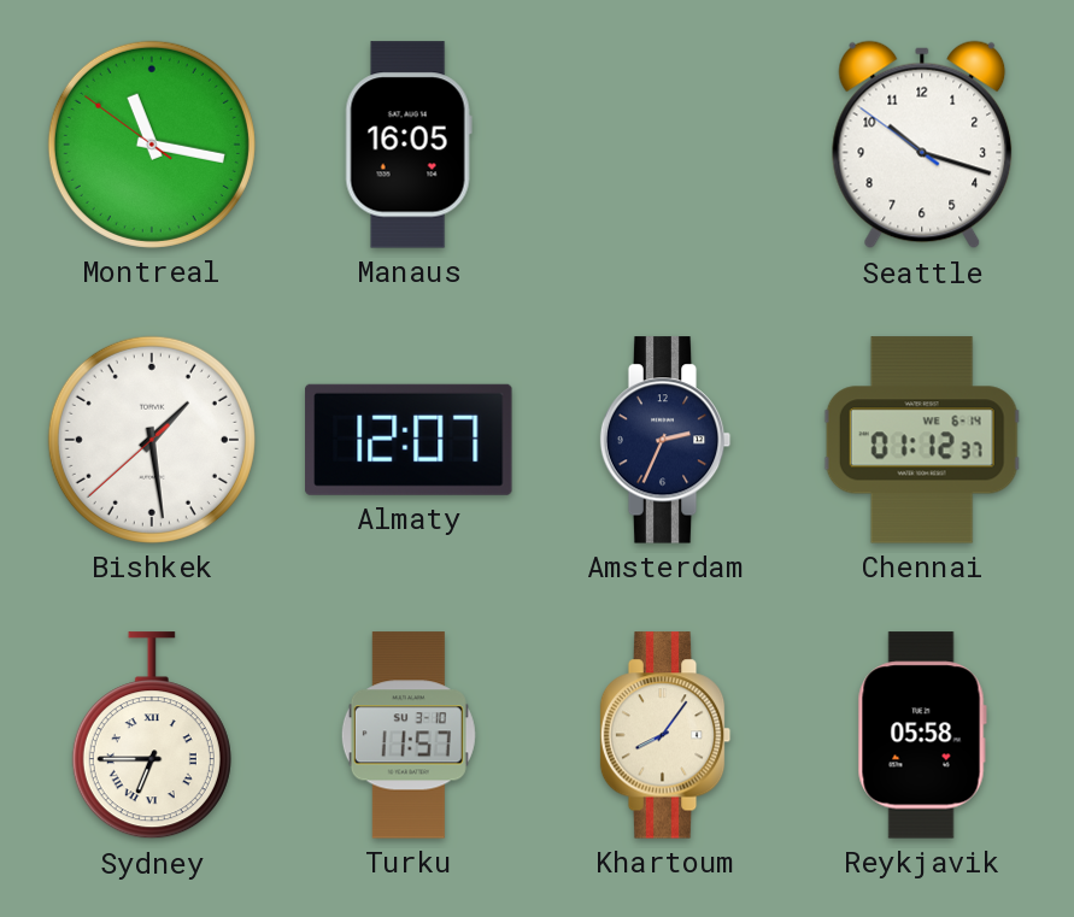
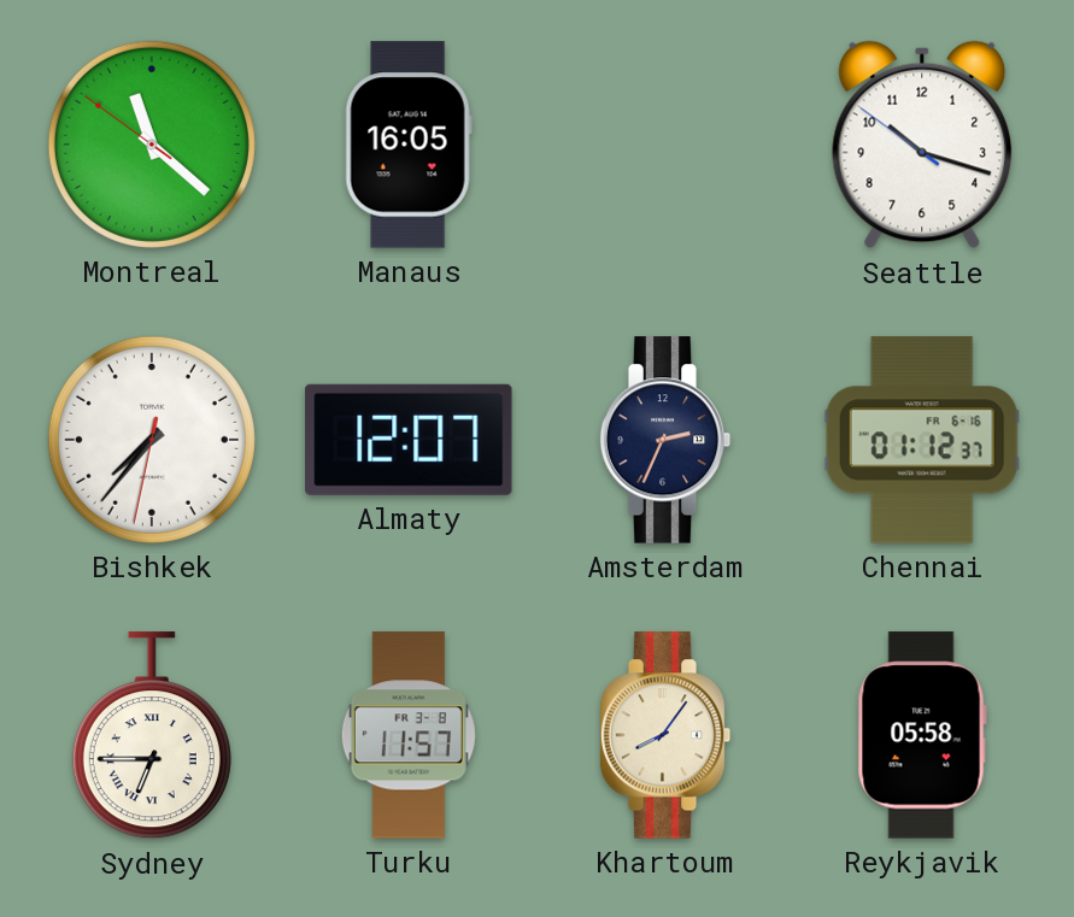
Montreal: 11:16 -> 11:21 (152, 145)
Bishkek: 1:28 -> 7:36 (152, 440)
Chennai date: WE 6-14 -> FR 6-16 (922, 440)
Turku date: SU 3-10 -> FR 3-8 (409, 735)
